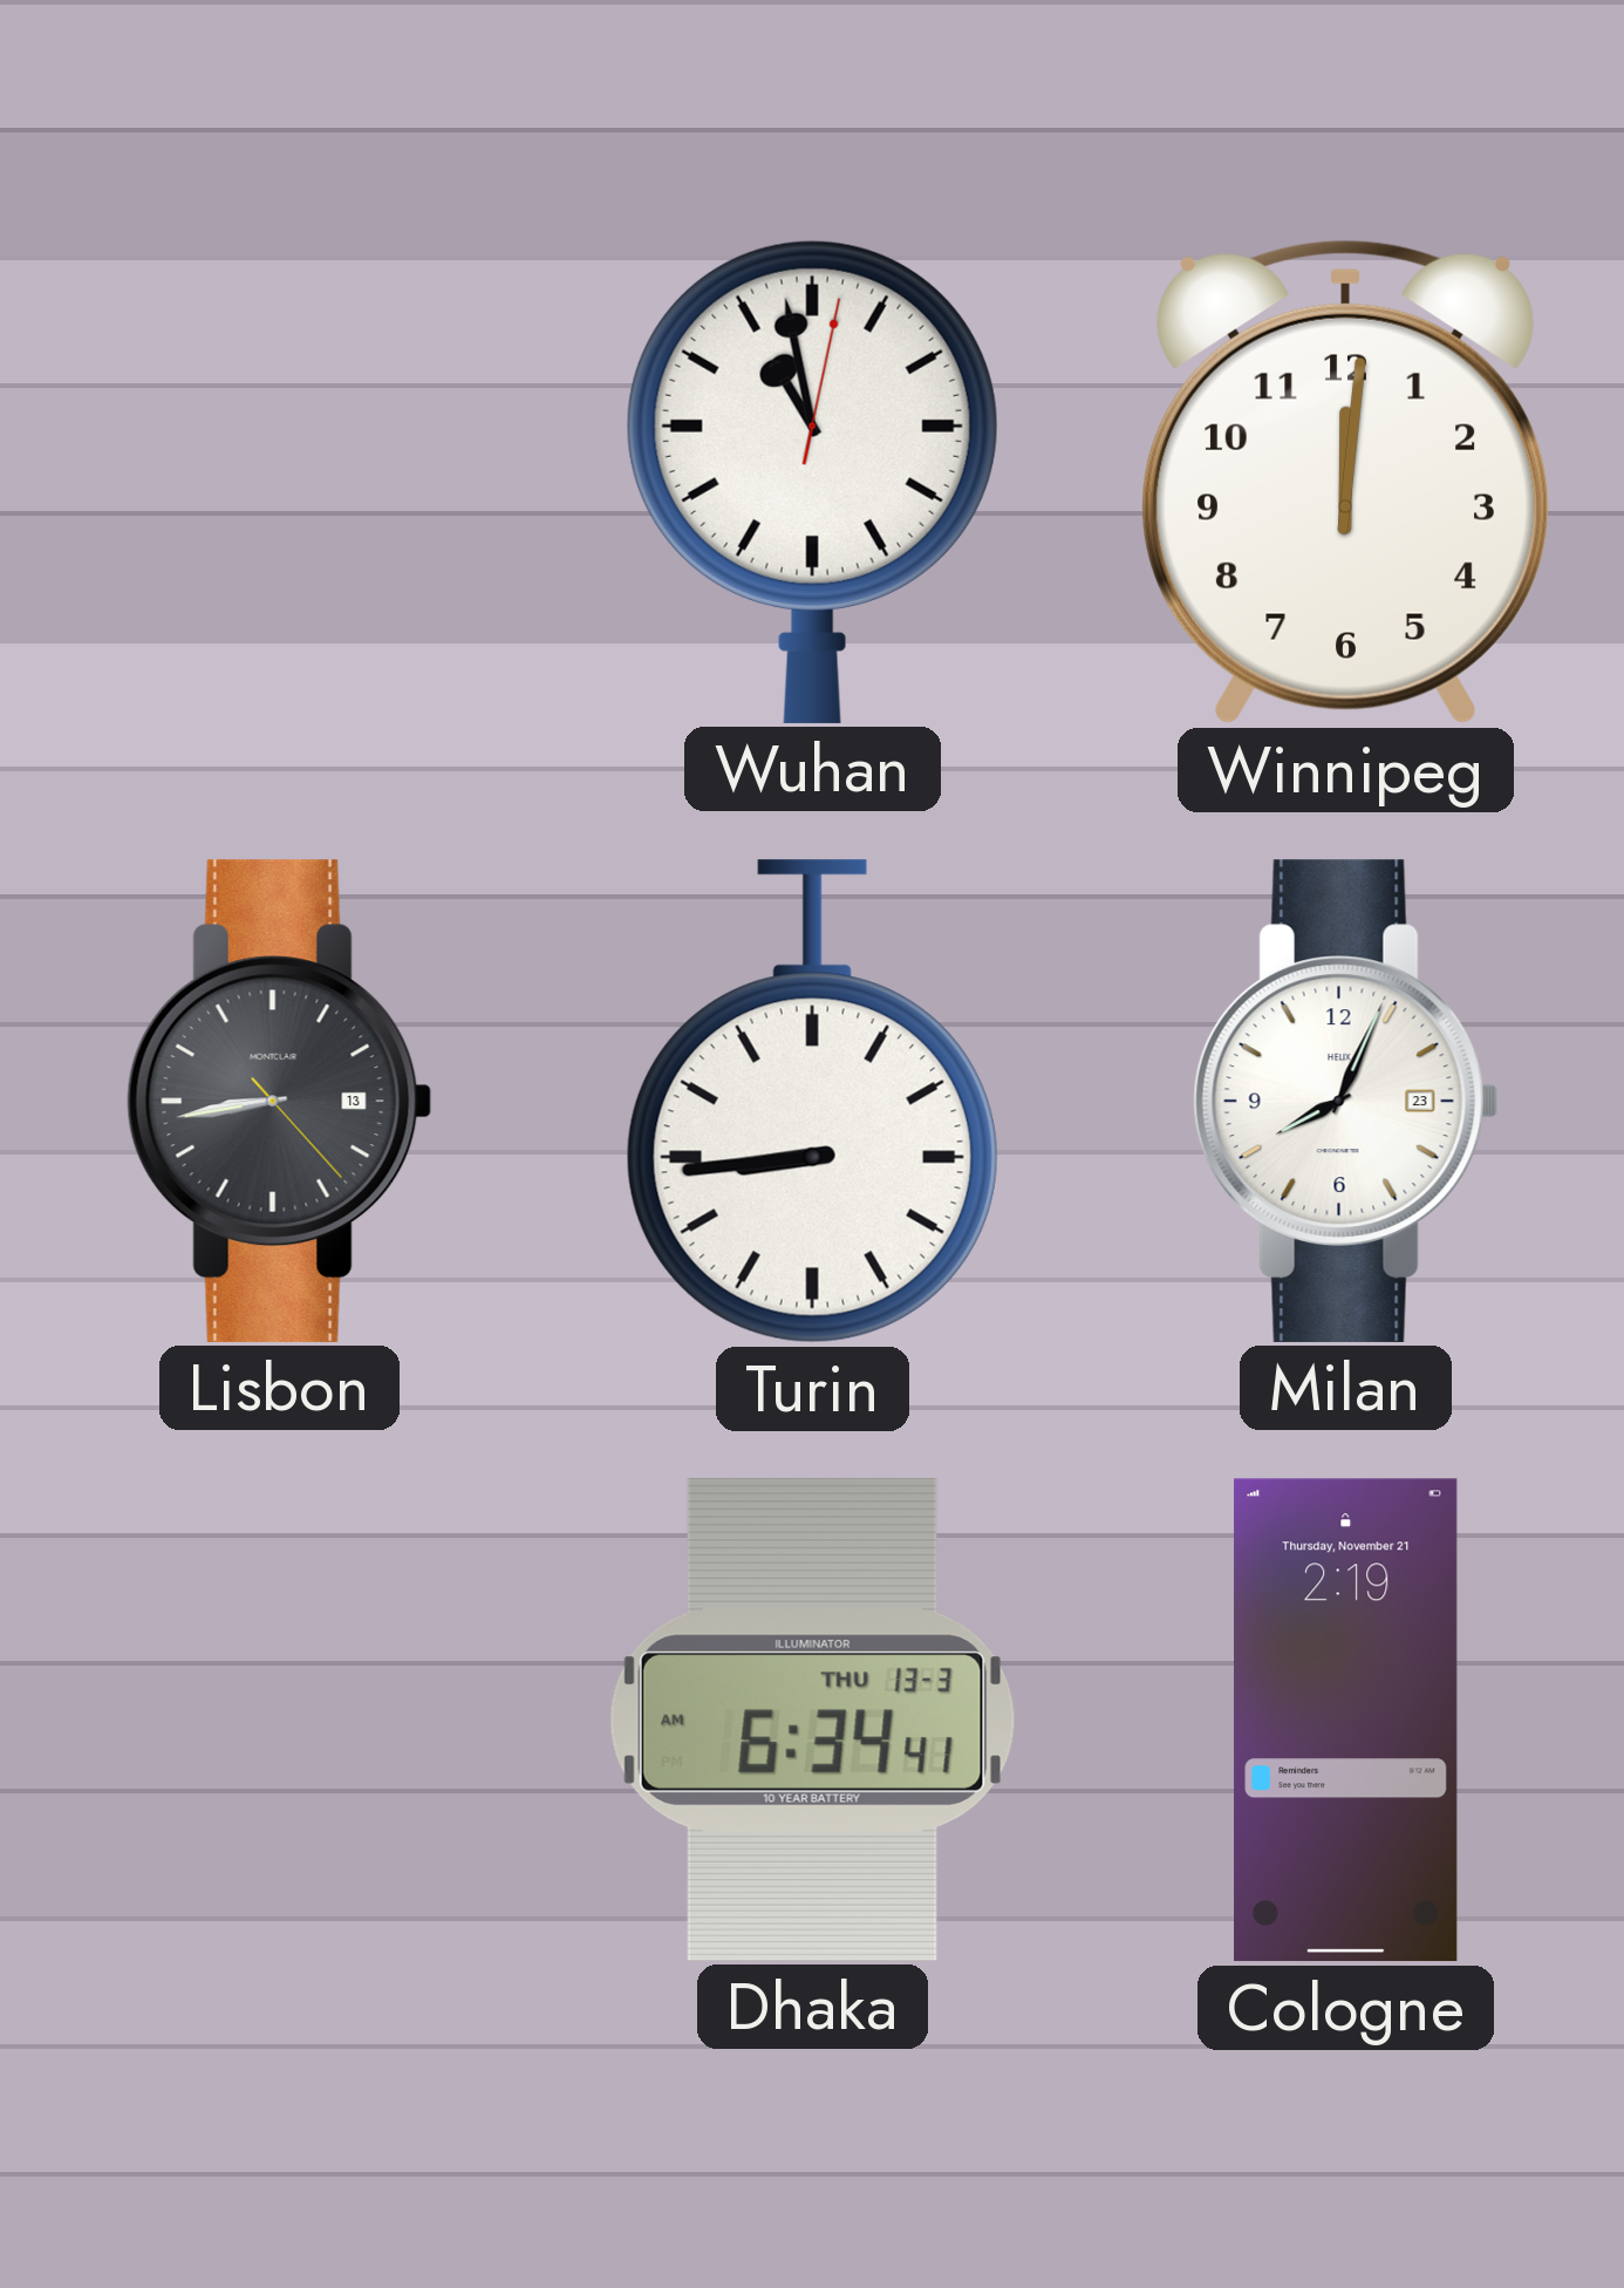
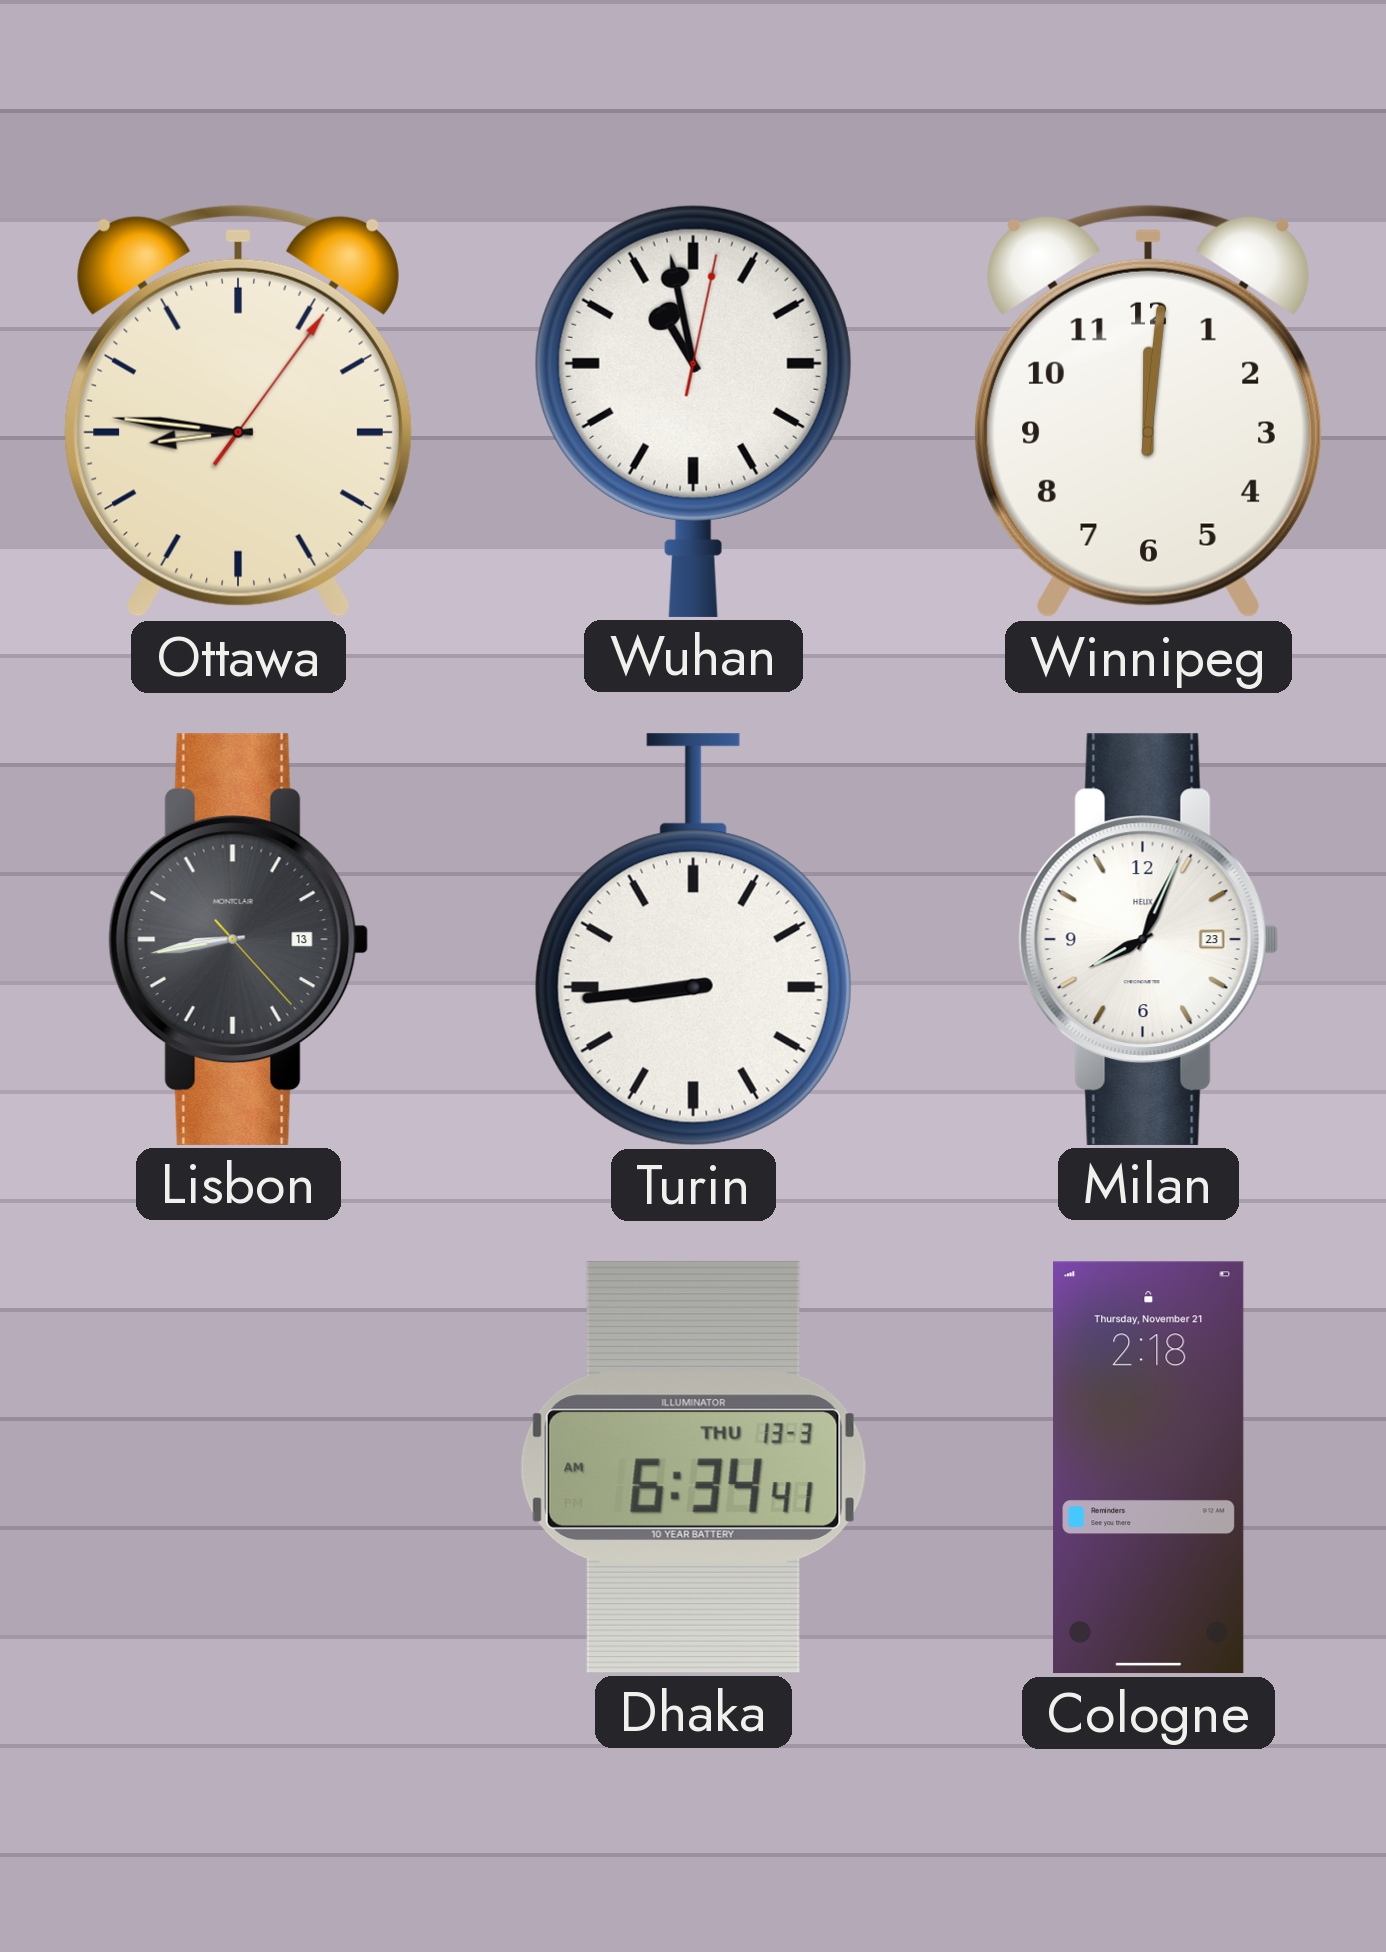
Ottawa: none -> 8:46 (238, 412)
Cologne: 2:19 -> 2:18 (1149, 1468)
